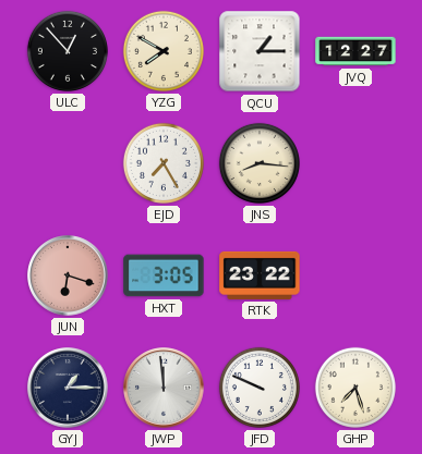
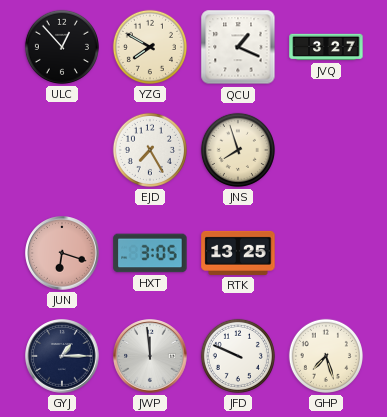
QCU: 1:15 -> 1:19 (238, 47)
JVQ: 12:27 -> 3:27 (326, 47)
JNS: 8:16 -> 7:57 (238, 150)
RTK: 23:22 -> 13:25 (238, 253)
